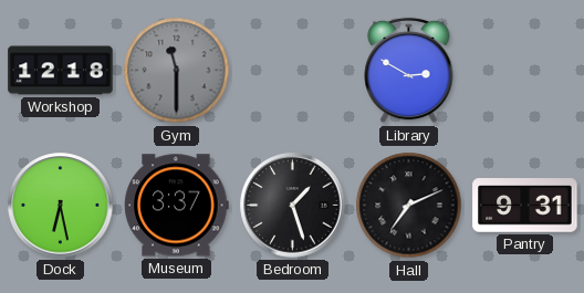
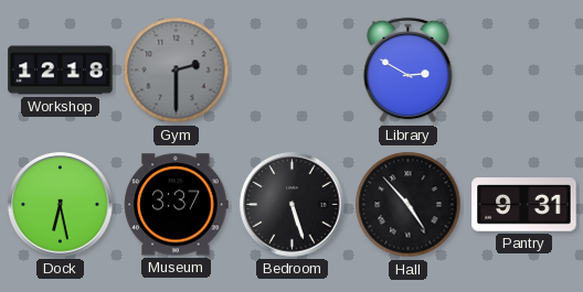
Gym: 11:30 -> 2:30 (177, 71)
Bedroom: 1:27 -> 5:27 (293, 205)
Hall: 7:11 -> 4:53 (409, 205)
